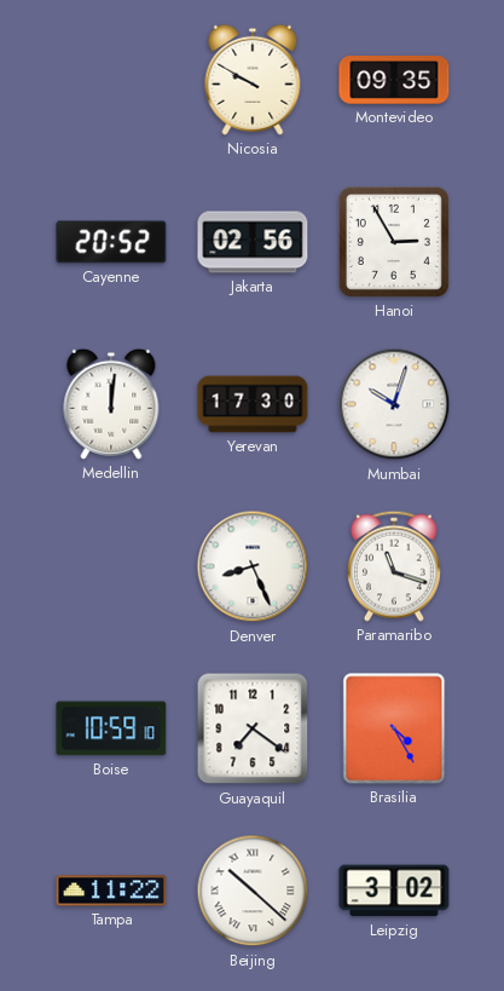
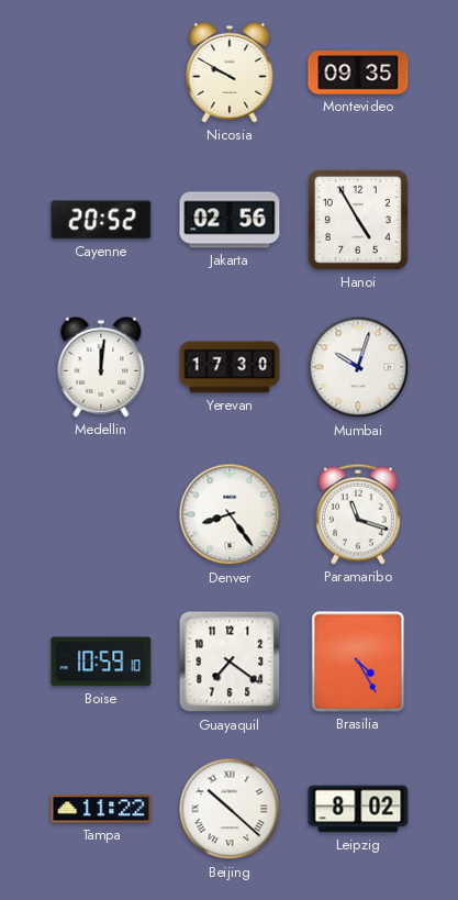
Hanoi: 2:55 -> 4:55 (358, 220)
Denver: 8:26 -> 8:24 (230, 514)
Leipzig: 3:02 -> 8:02 (358, 809)
